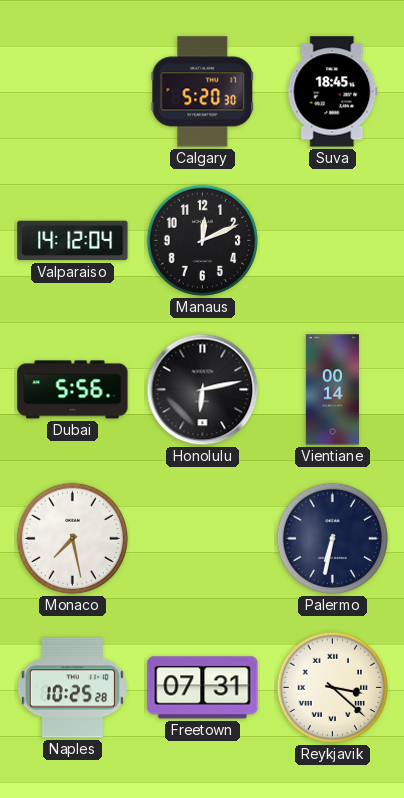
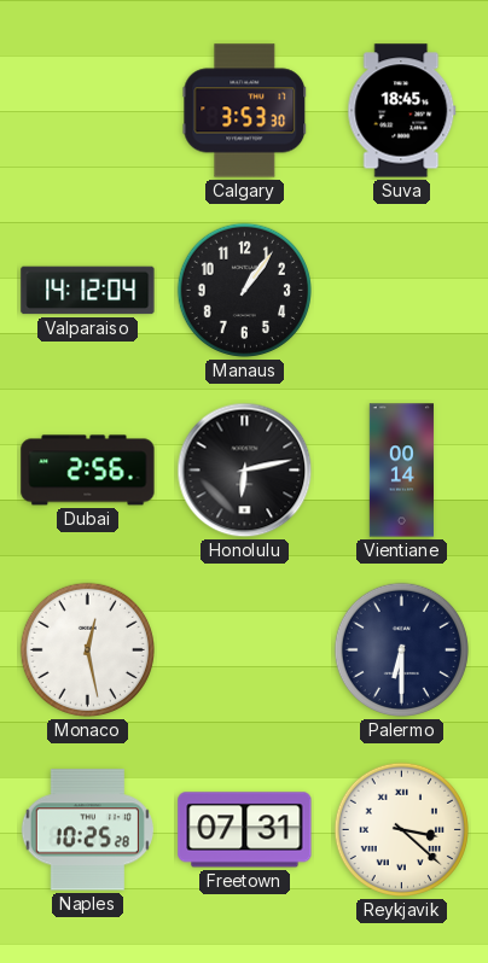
Calgary: 5:20 -> 3:53 (245, 111)
Manaus: 12:11 -> 1:06 (244, 290)
Dubai: 5:56 -> 2:56 (88, 471)
Monaco: 7:28 -> 12:28 (87, 649)
Palermo: 6:32 -> 6:30 (401, 649)
